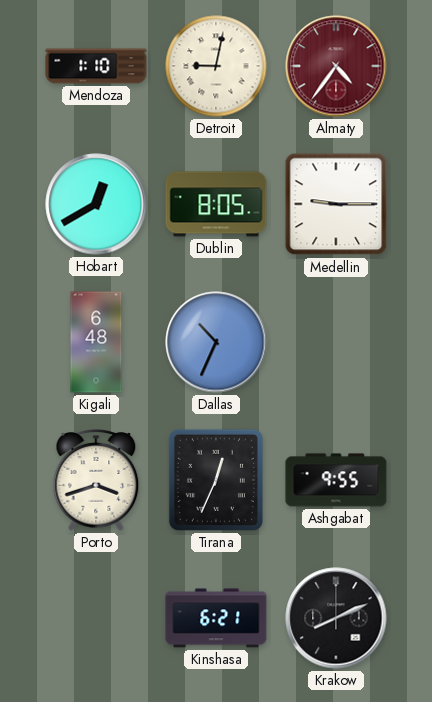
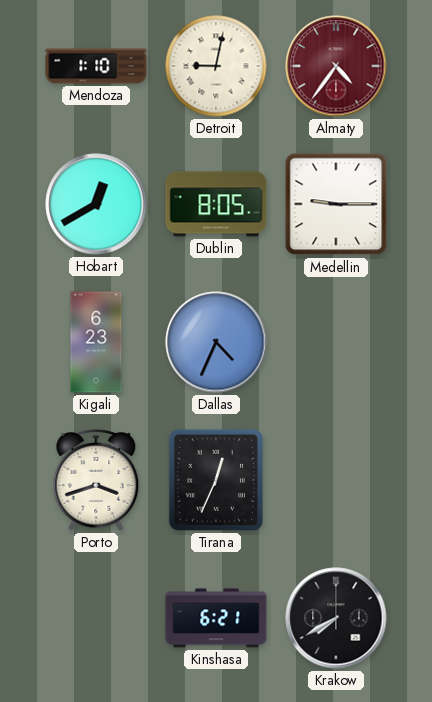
Kigali: 6:48 -> 6:23 (96, 342)
Dallas: 10:34 -> 4:34 (216, 342)
Ashgabat: 9:55 -> none (336, 480)
Krakow: 8:11 -> 7:40 (336, 618)
